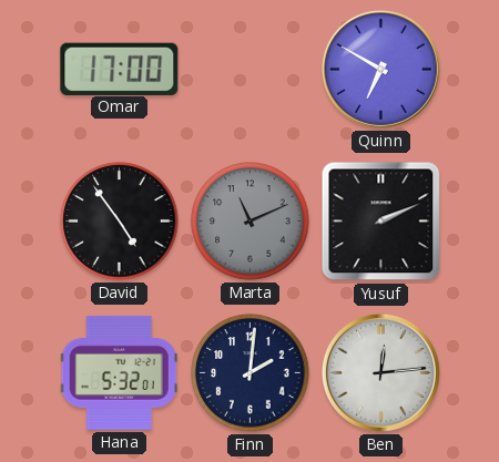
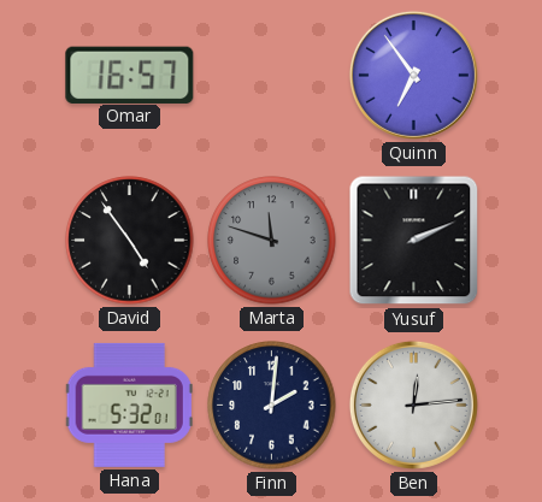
Omar: 17:00 -> 16:57 (130, 75)
Quinn: 6:50 -> 6:54 (413, 75)
Marta: 11:11 -> 11:48 (272, 241)
